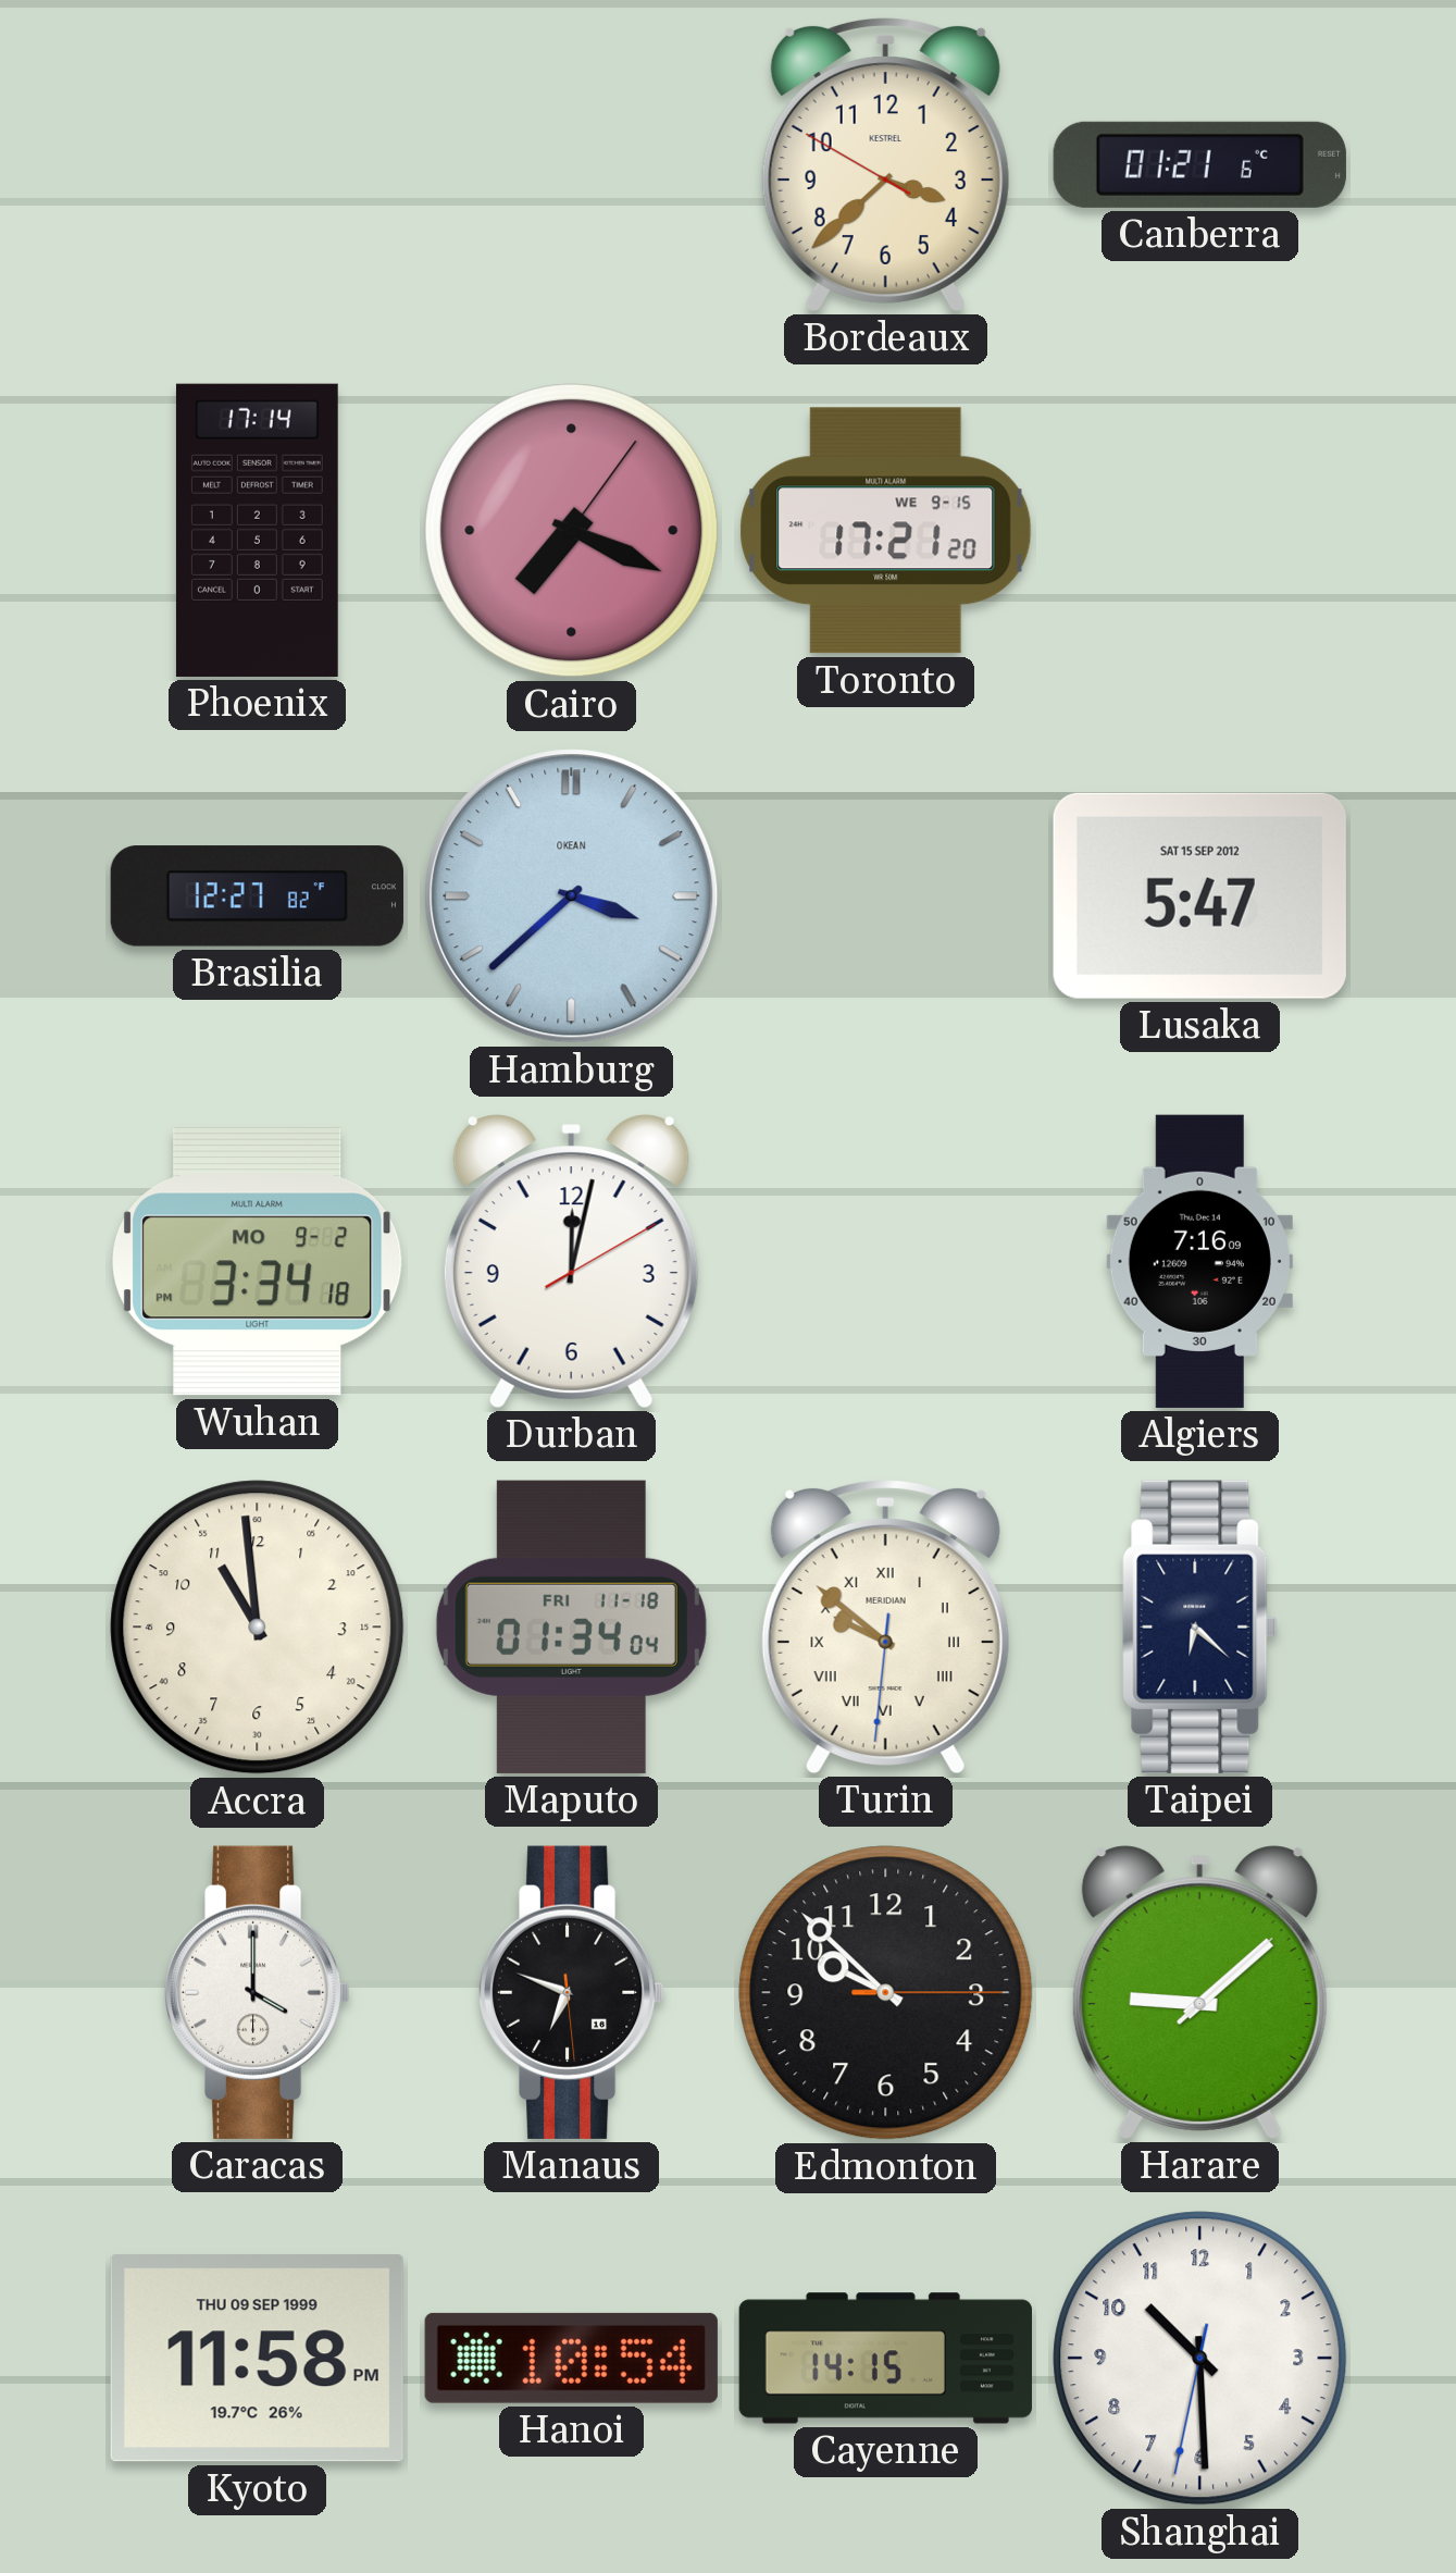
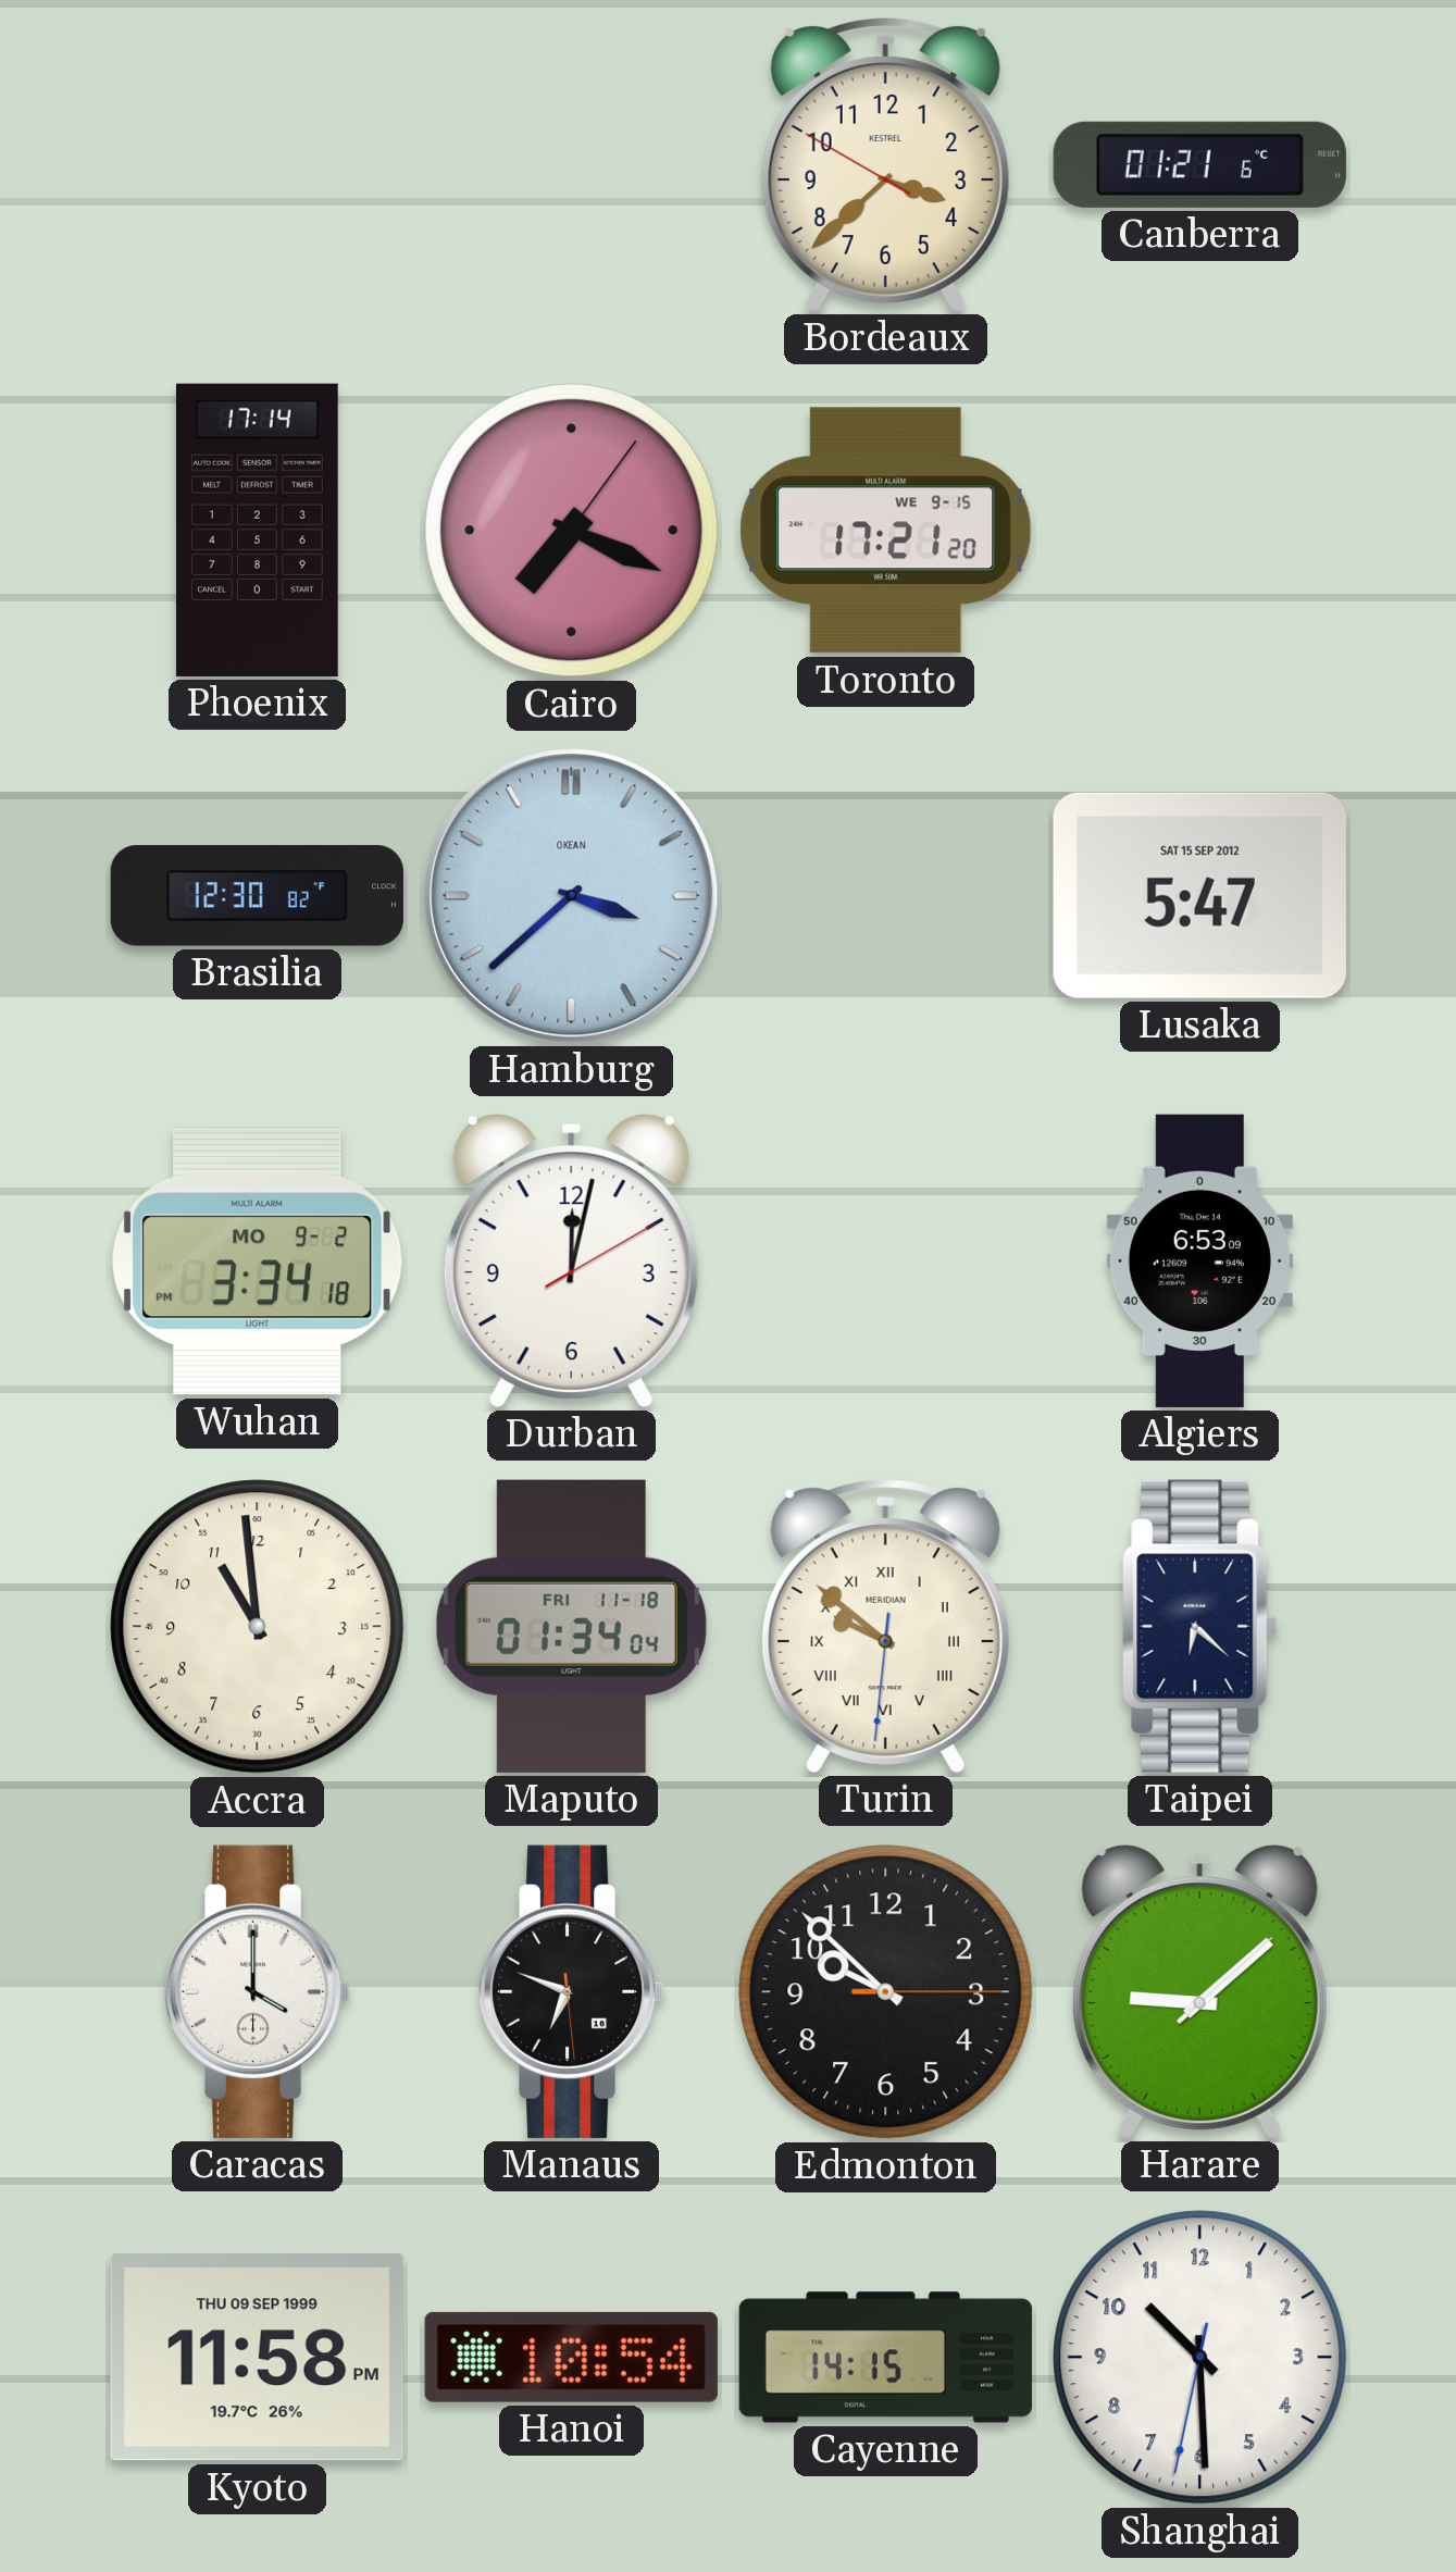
Brasilia: 12:27 -> 12:30 (257, 896)
Algiers: 7:16 -> 6:53 (1199, 1260)
